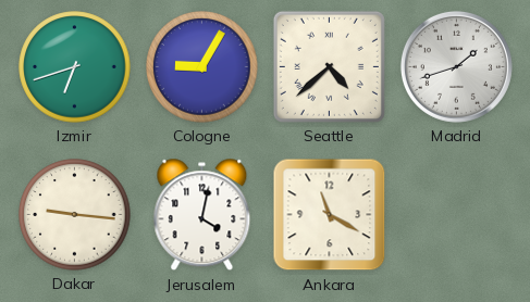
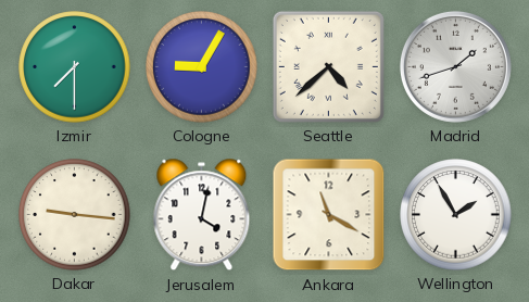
Izmir: 6:42 -> 7:30 (75, 67)
Wellington: none -> 1:55 (456, 215)
